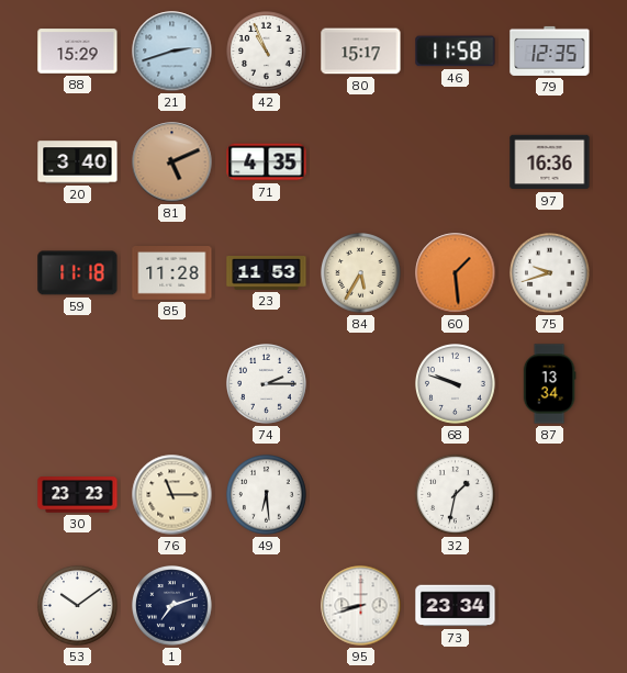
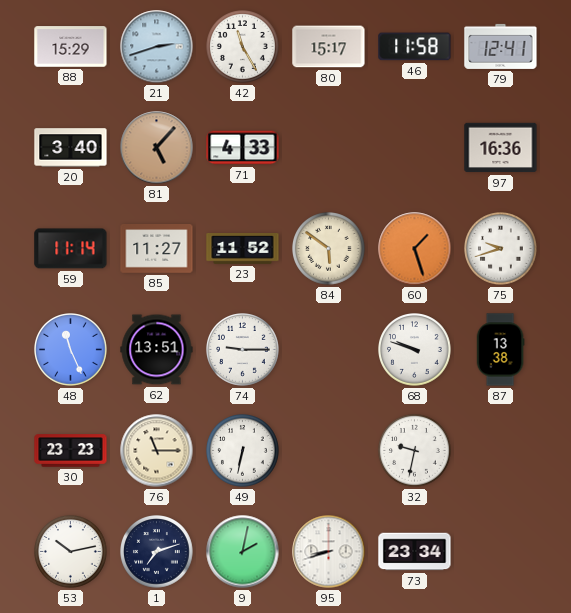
42: 10:56 -> 11:25 (243, 47)
79: 12:35 -> 12:41 (501, 46)
81: 5:11 -> 5:07 (157, 148)
71: 4:35 -> 4:33 (243, 148)
59: 11:18 -> 11:14 (71, 249)
85: 11:28 -> 11:27 (157, 249)
23: 11:53 -> 11:52 (243, 249)
84: 5:35 -> 5:51 (329, 249)
60: 1:29 -> 1:27 (415, 249)
48: none -> 11:26 (71, 350)
62: none -> 13:51 (157, 350)
74: 2:15 -> 9:15 (243, 350)
87: 13:34 -> 13:38 (500, 350)
49: 6:29 -> 6:32 (243, 451)
32: 1:32 -> 9:32 (415, 451)
53: 10:09 -> 10:13 (71, 552)
9: none -> 2:02 (243, 552)
